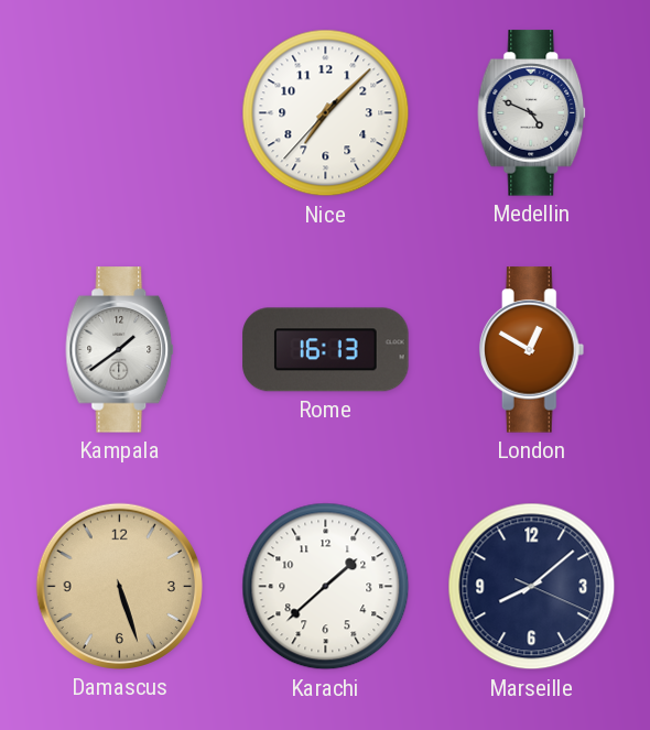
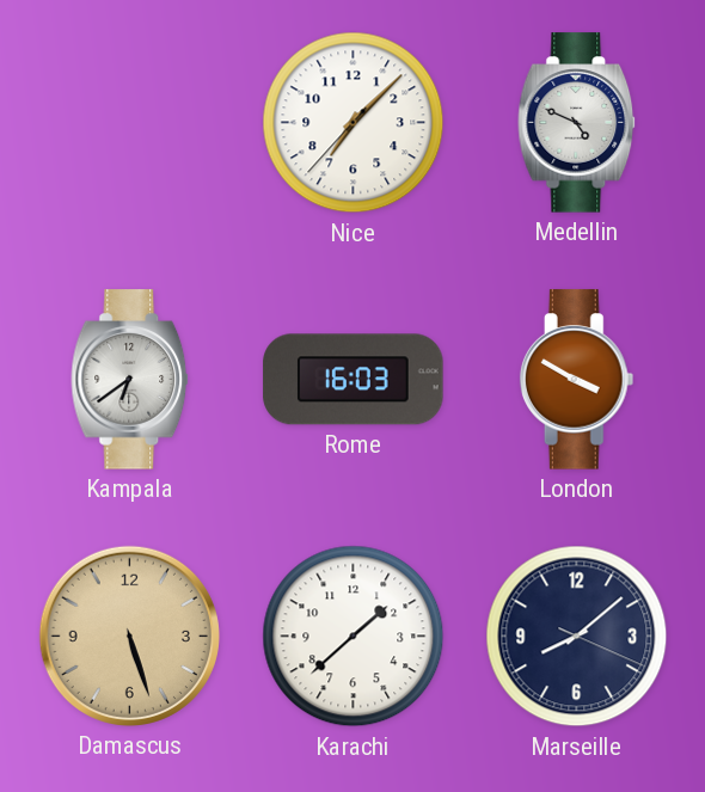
Kampala: 1:39 -> 6:39 (130, 380)
Rome: 16:13 -> 16:03 (354, 380)
London: 12:50 -> 3:50 (577, 380)
